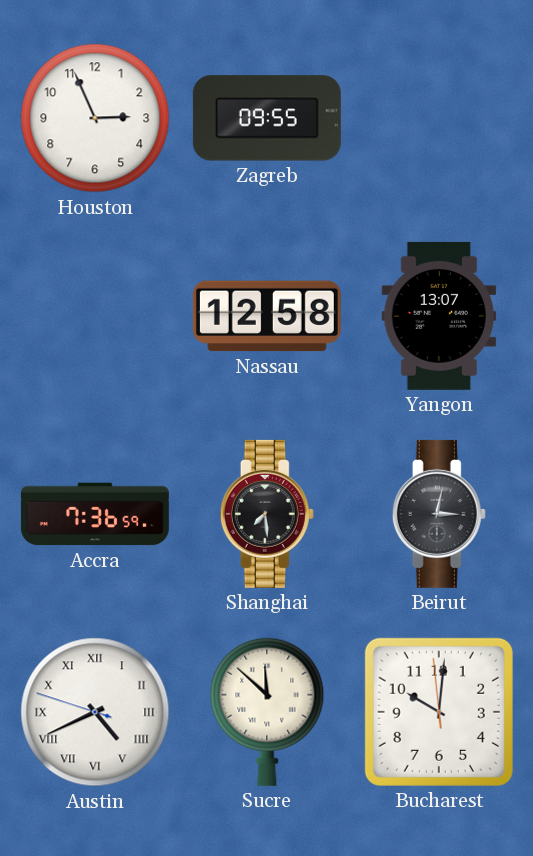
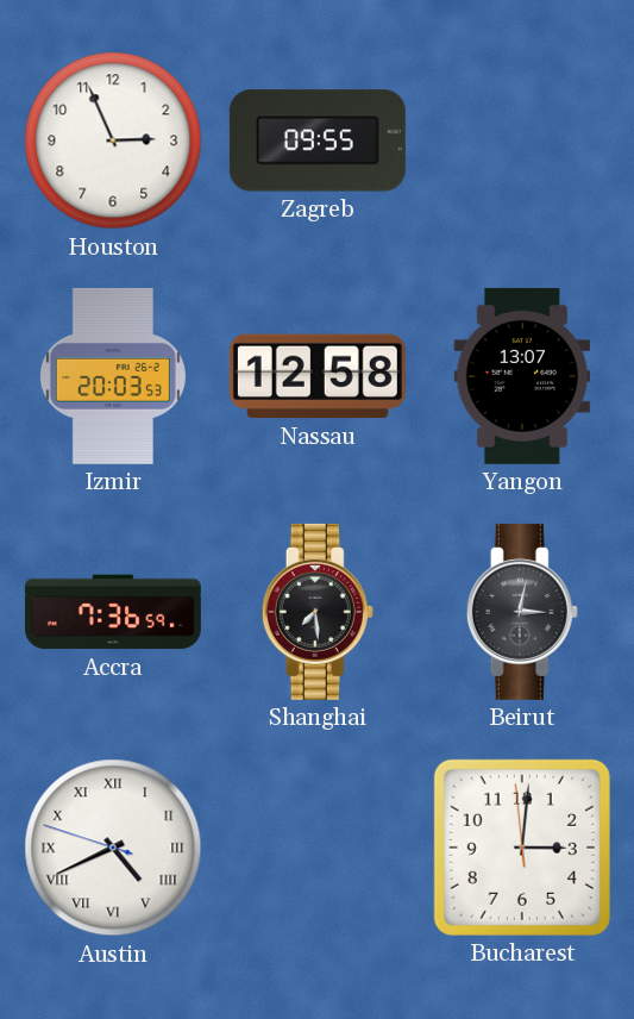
Izmir: none -> 20:03 (113, 376)
Sucre: 11:52 -> none (267, 712)
Bucharest: 10:00 -> 3:00 (522, 848)
